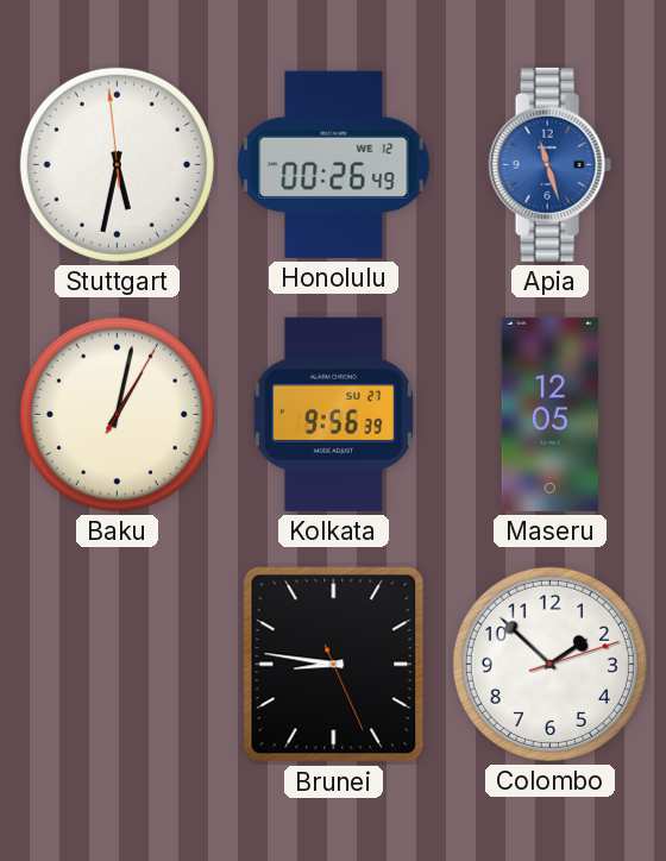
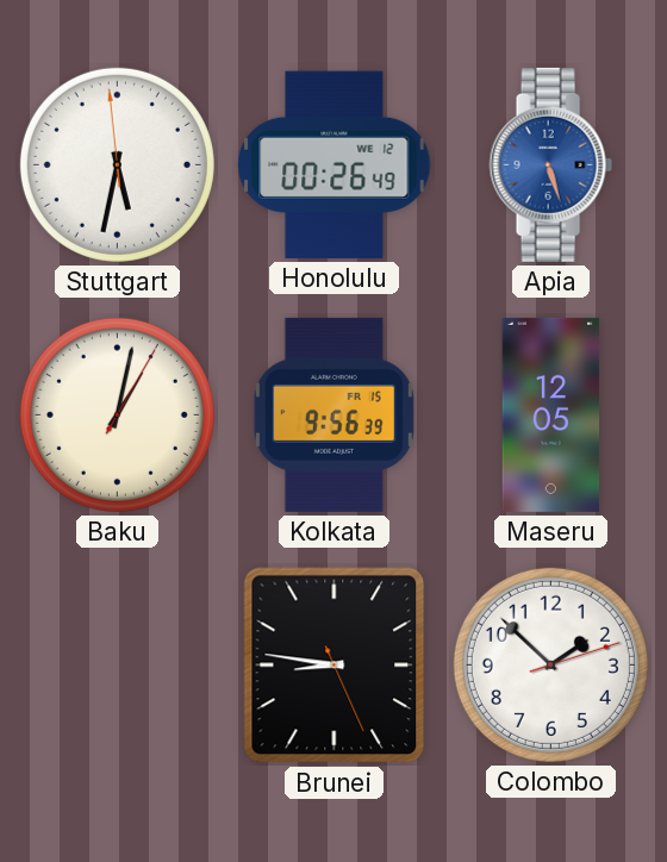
Apia: 11:27 -> 5:27 (550, 164)
Kolkata date: SU 27 -> FR 15 (333, 414)
